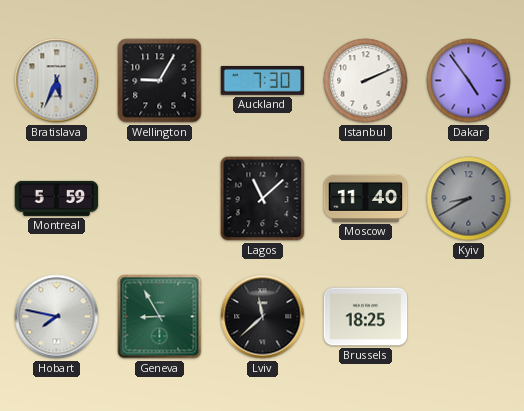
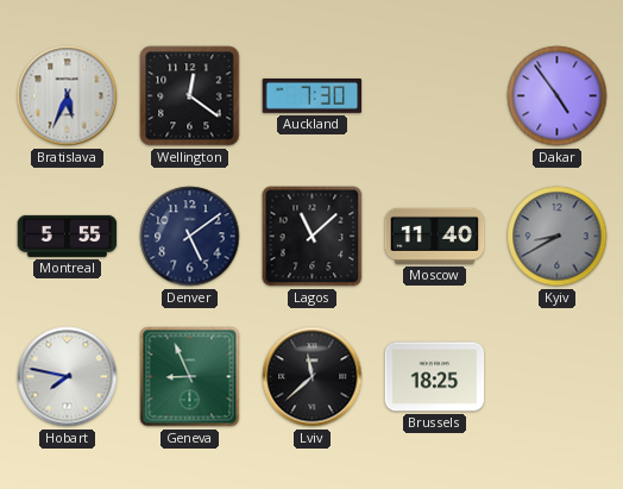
Wellington: 9:05 -> 12:21 (190, 96)
Istanbul: 2:11 -> none (366, 81)
Montreal: 5:59 -> 5:55 (68, 236)
Denver: none -> 5:09 (190, 237)
Geneva: 8:55 -> 8:56 (190, 377)
